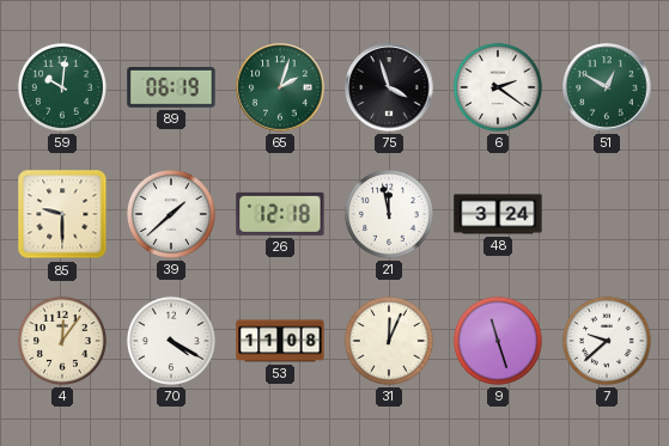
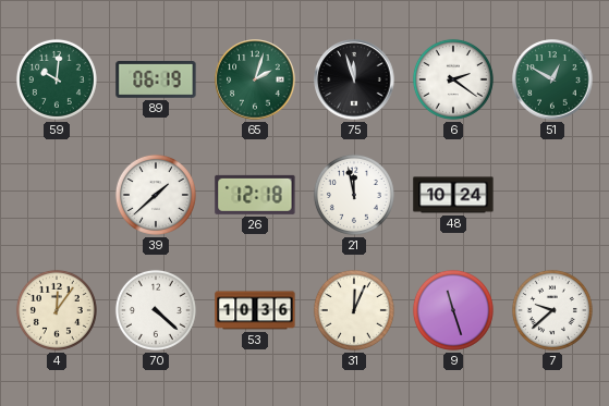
75: 3:57 -> 11:57 (354, 79)
85: 9:30 -> none (62, 214)
48: 3:24 -> 10:24 (453, 195)
70: 4:20 -> 4:22 (156, 310)
53: 11:08 -> 10:36 (255, 310)
